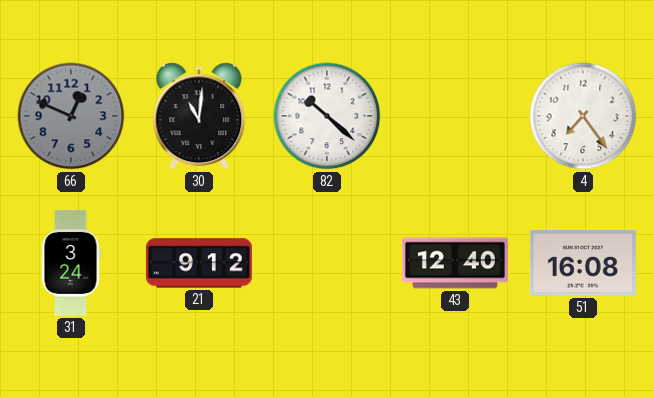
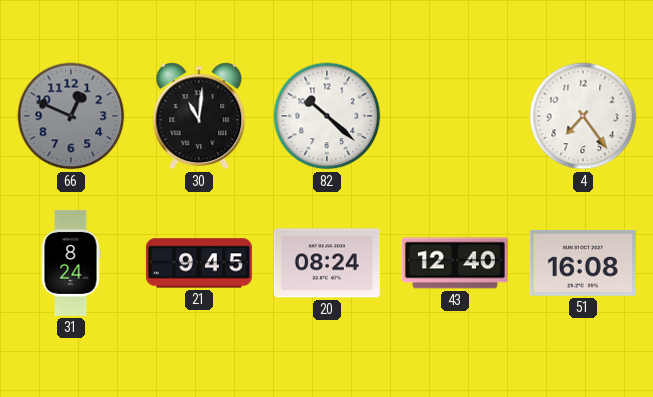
31: 3:24 -> 8:24 (71, 263)
21: 9:12 -> 9:45 (199, 263)
20: none -> 08:24 (327, 263)
